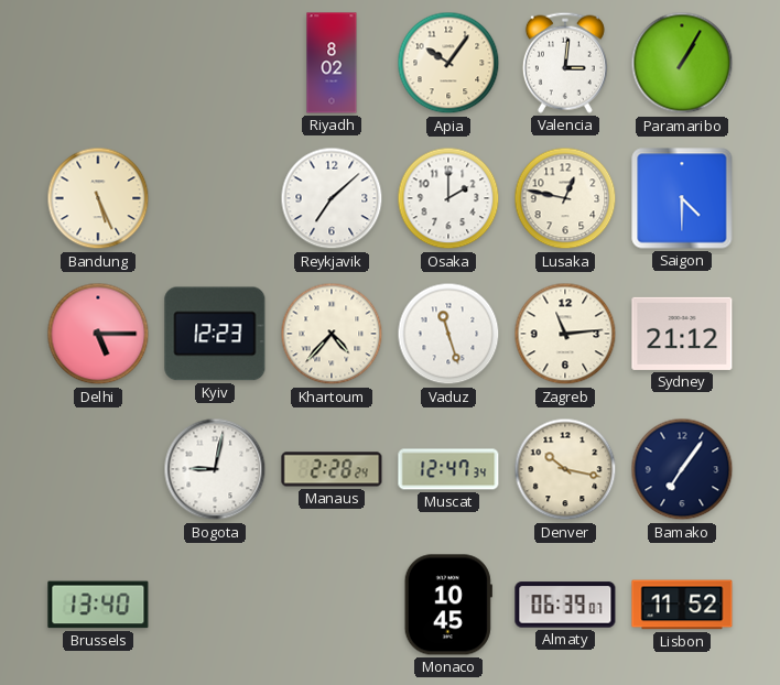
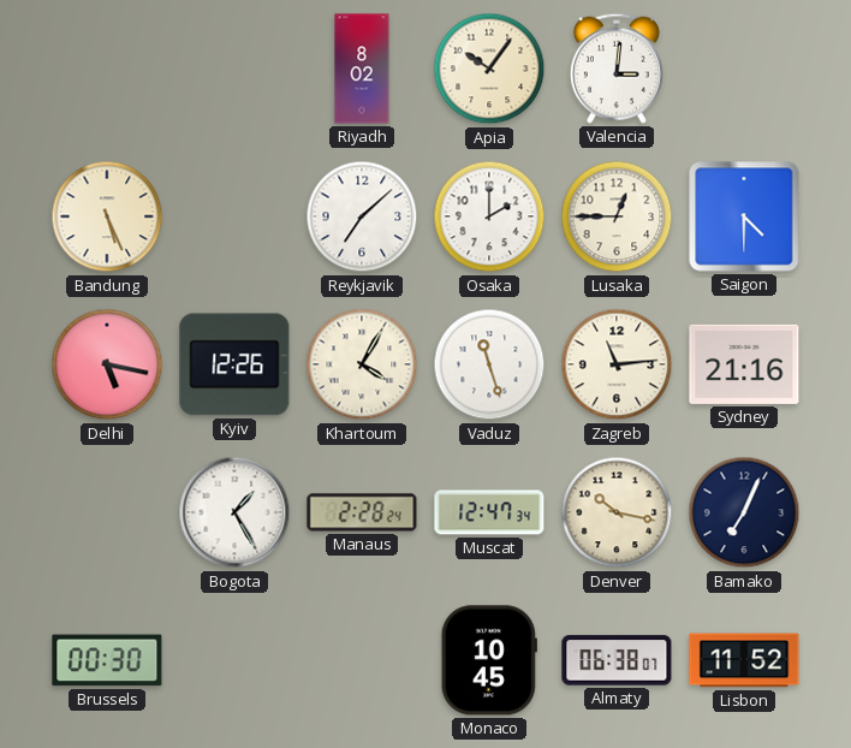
Paramaribo: 1:05 -> none (682, 63)
Lusaka: 12:47 -> 12:45 (617, 216)
Delhi: 5:15 -> 5:17 (107, 364)
Kyiv: 12:23 -> 12:26 (234, 364)
Khartoum: 4:37 -> 4:05 (362, 364)
Sydney: 21:12 -> 21:16 (744, 364)
Bogota: 9:02 -> 1:25 (234, 512)
Bamako: 7:06 -> 7:04 (744, 512)
Brussels: 13:40 -> 00:30 (107, 660)
Almaty: 06:39 -> 06:38 (617, 660)
